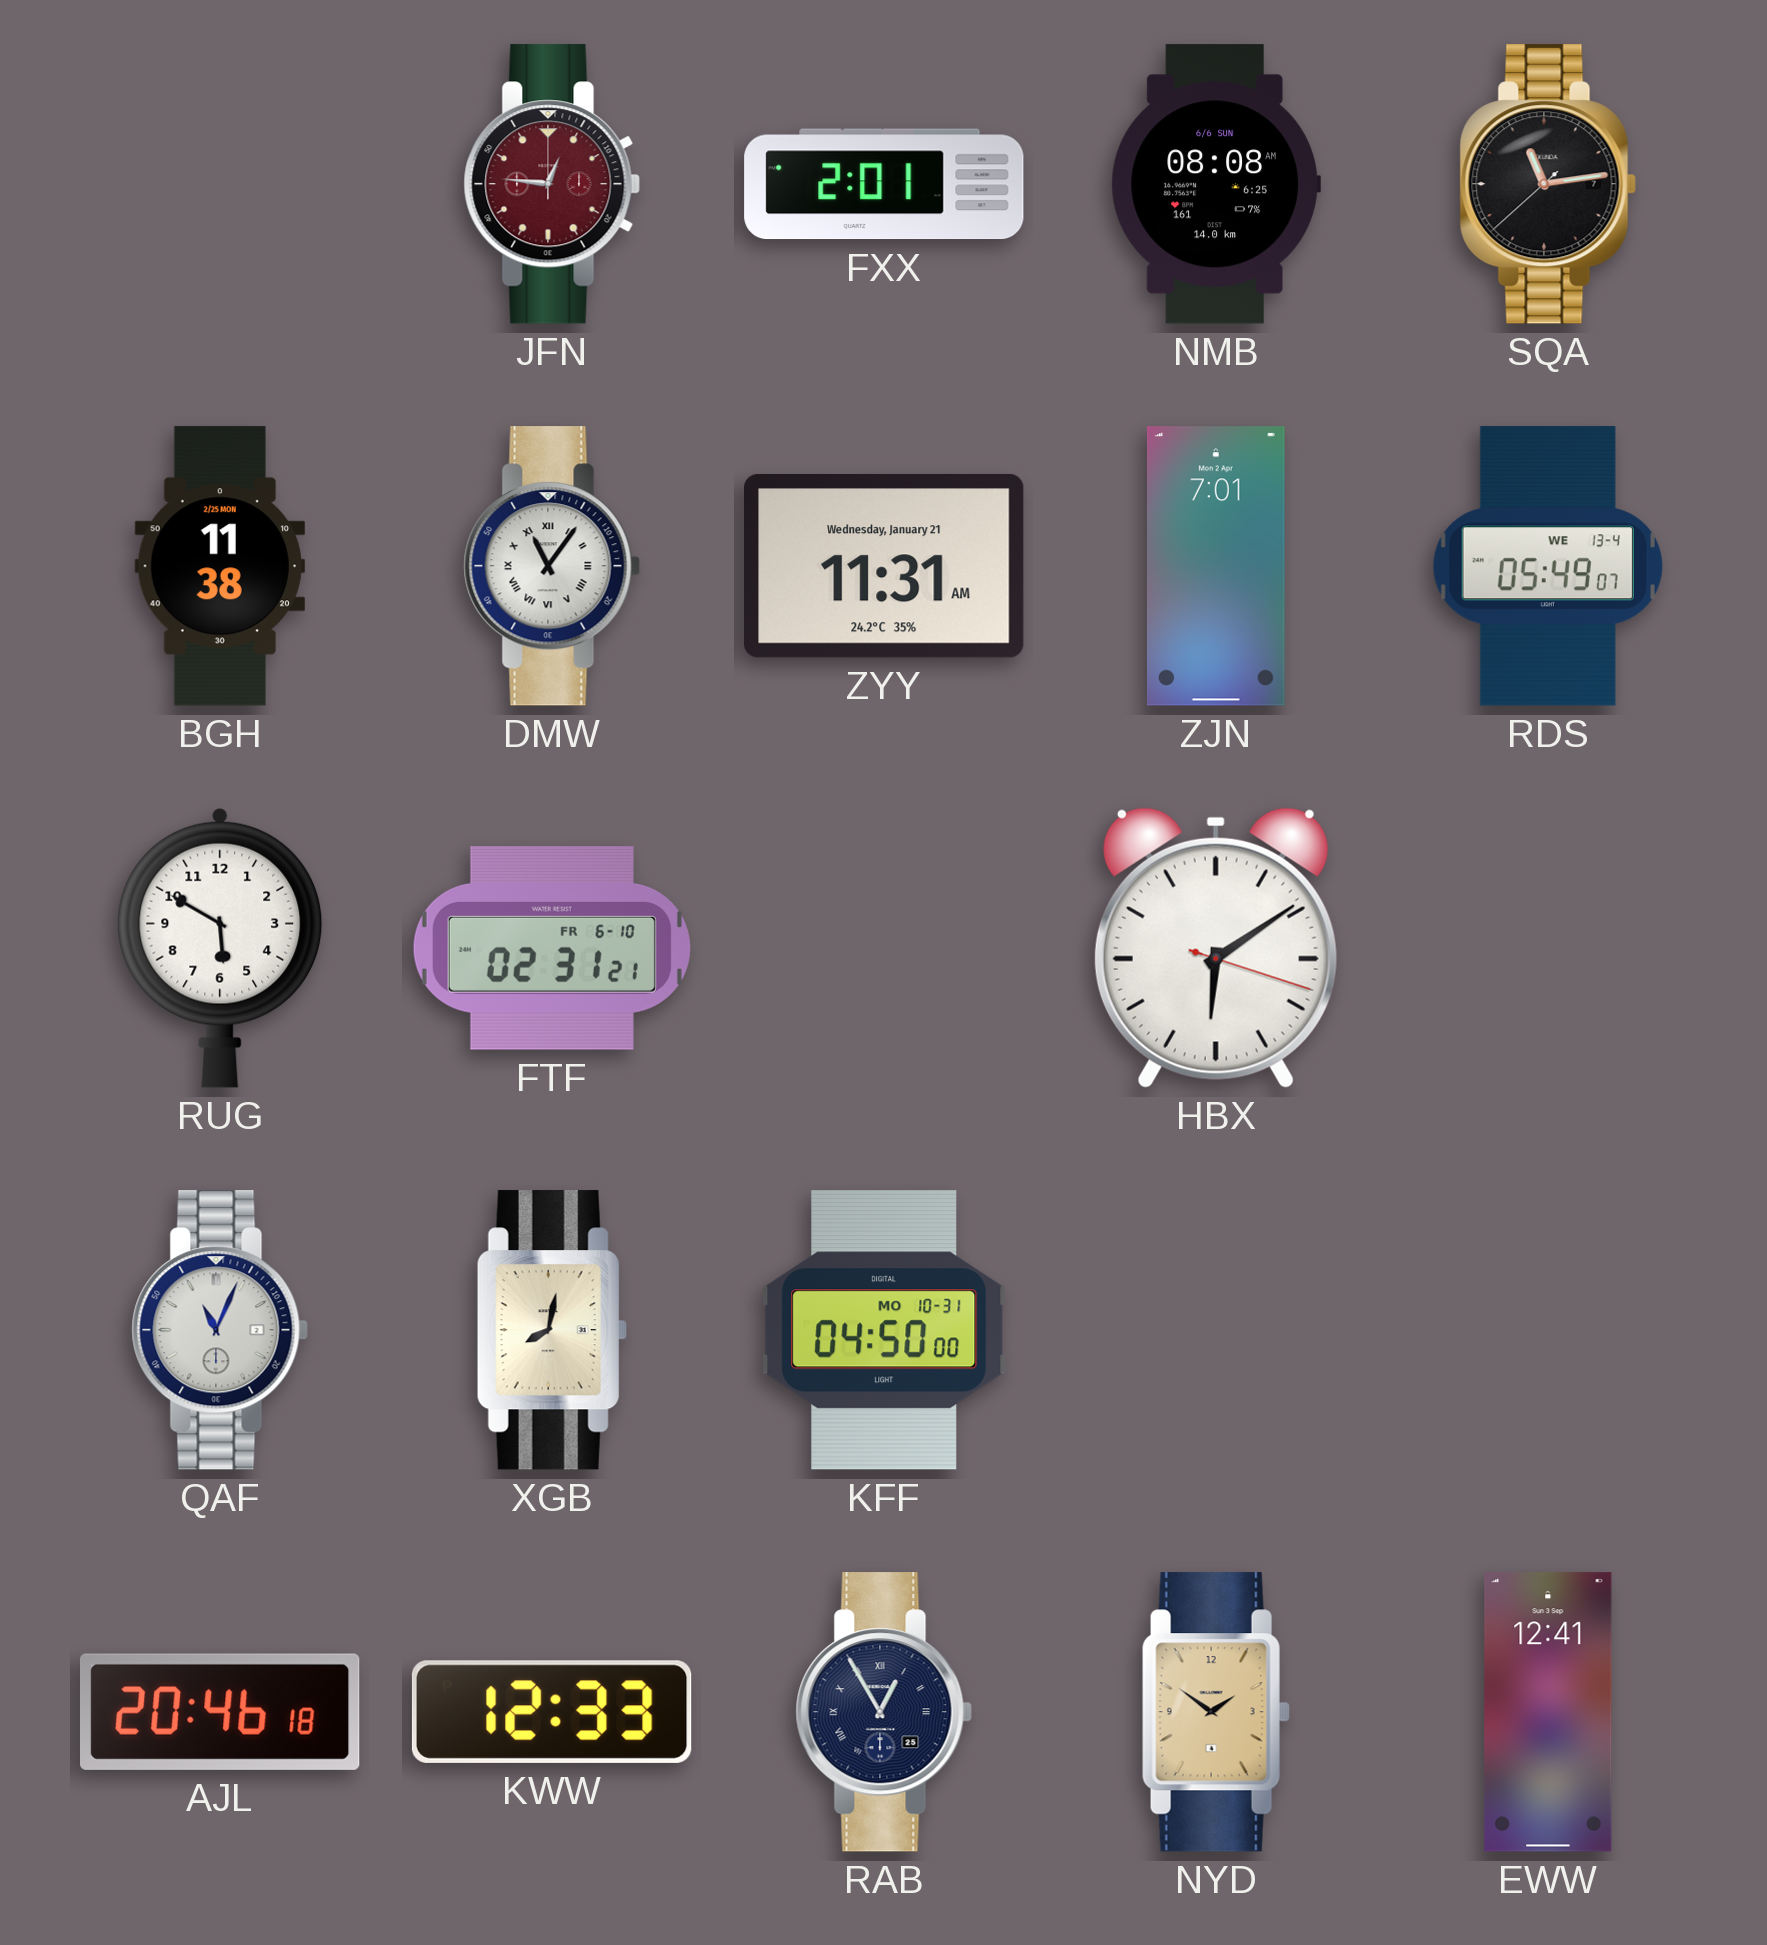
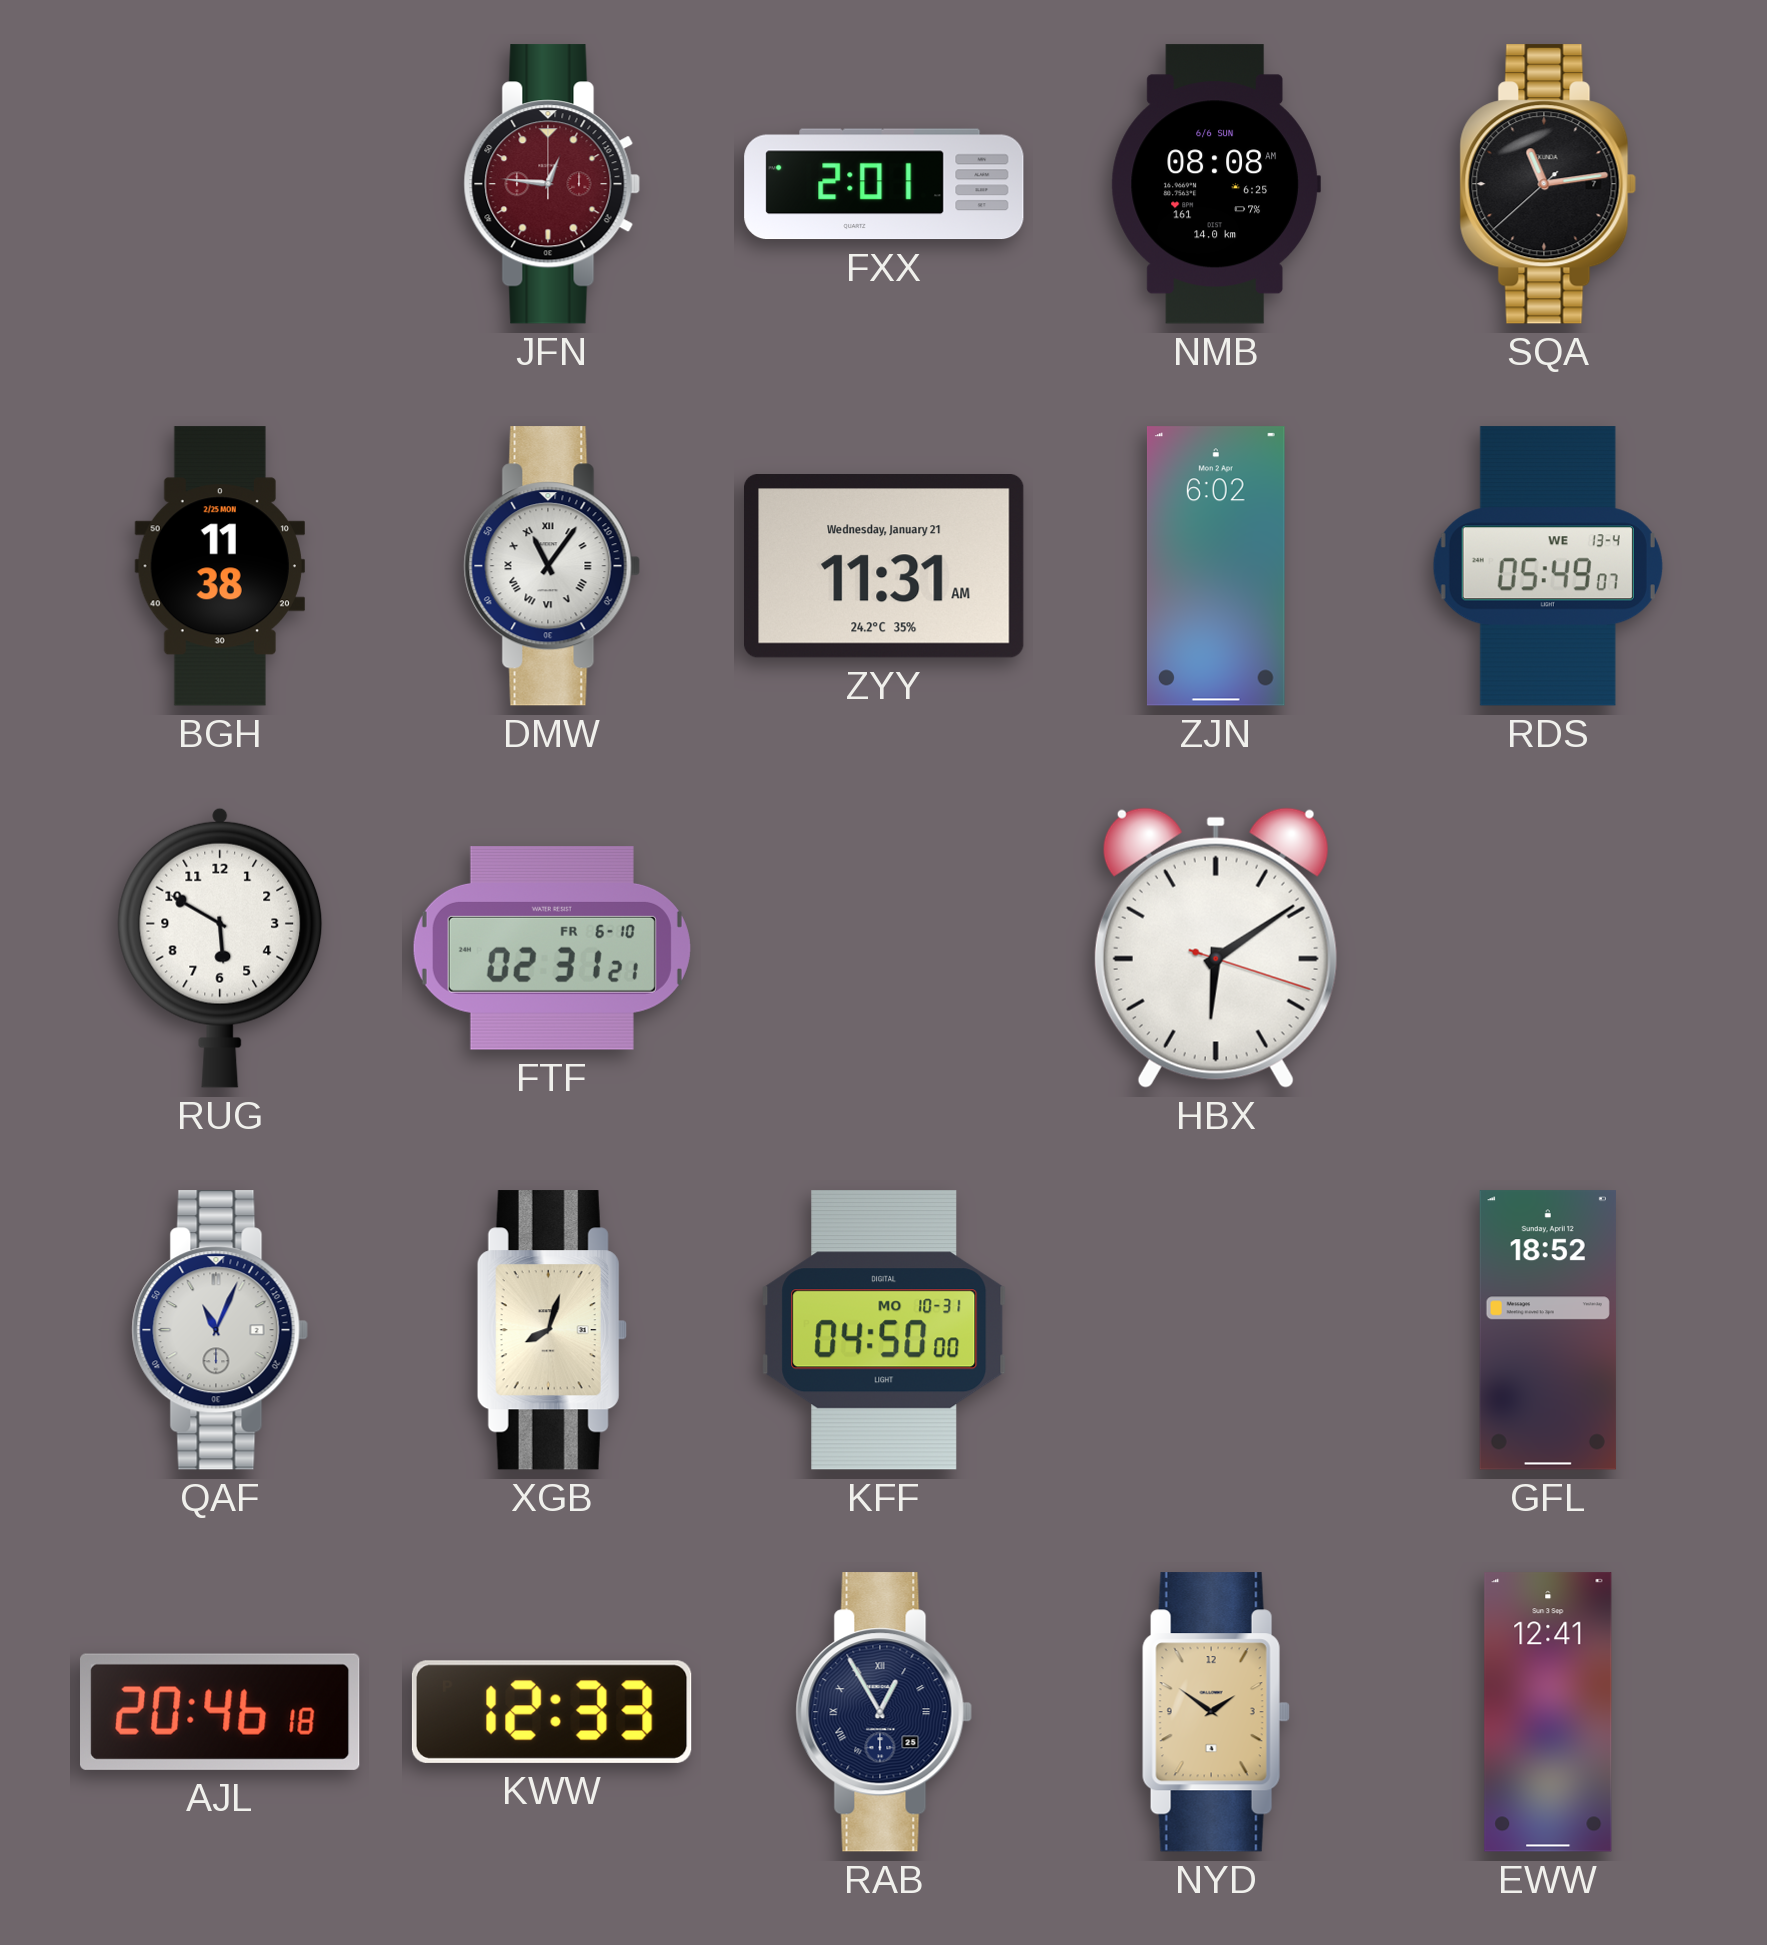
ZJN: 7:01 -> 6:02 (1216, 566)
XGB: 8:02 -> 8:03 (552, 1330)
GFL: none -> 18:52 (1548, 1330)
